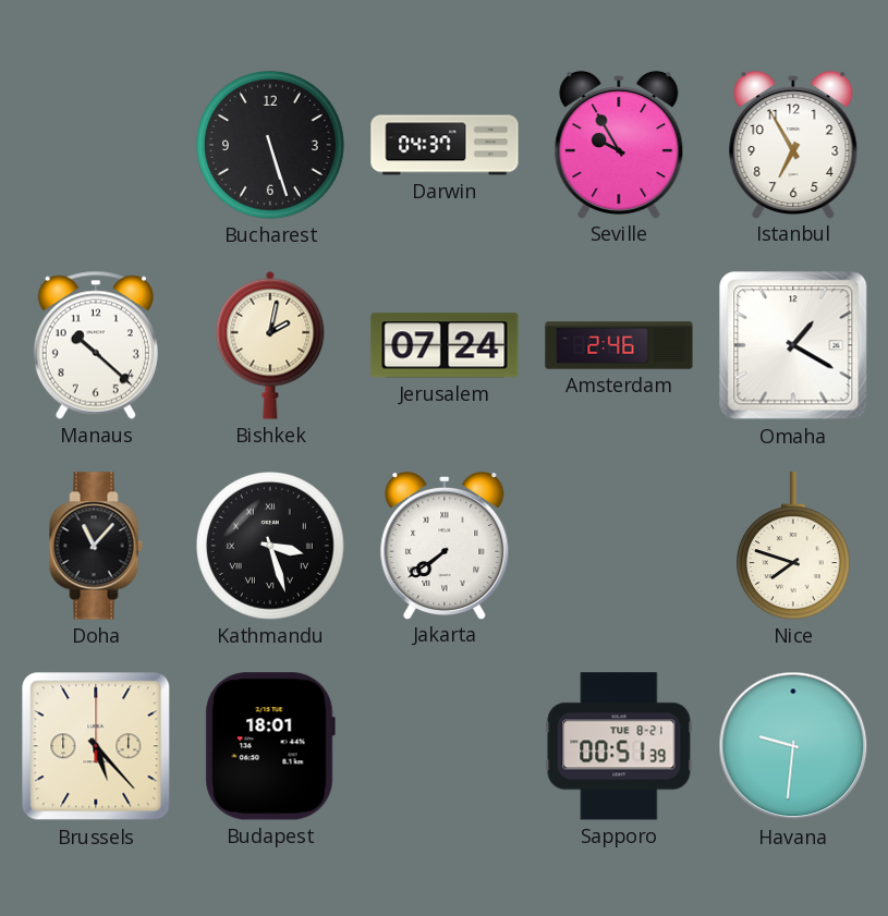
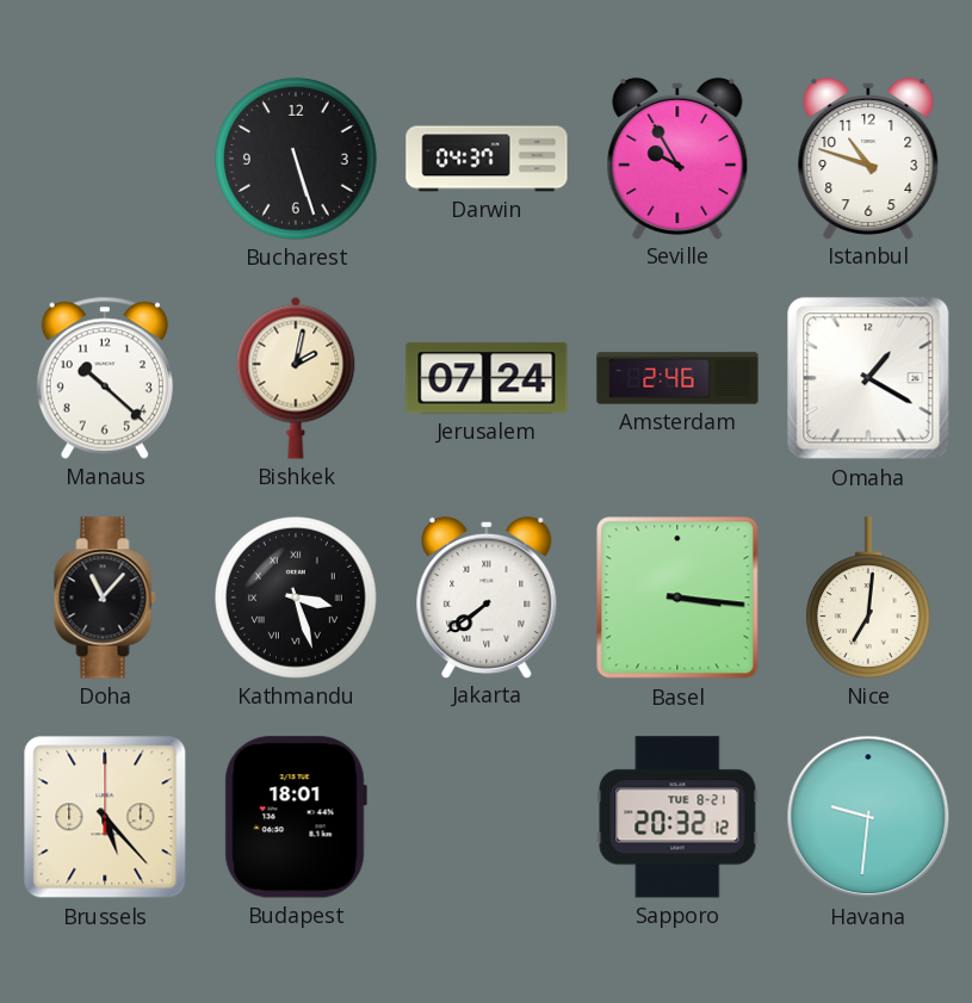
Istanbul: 6:55 -> 10:48 (868, 157)
Basel: none -> 3:16 (677, 598)
Nice: 7:48 -> 7:01 (868, 598)
Sapporo: 00:51 -> 20:32 (677, 817)
